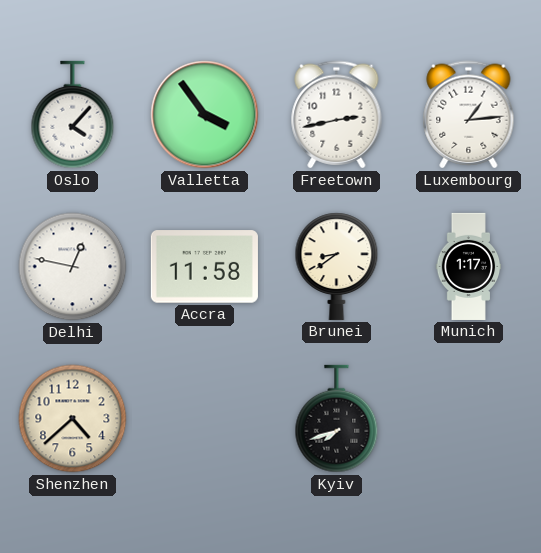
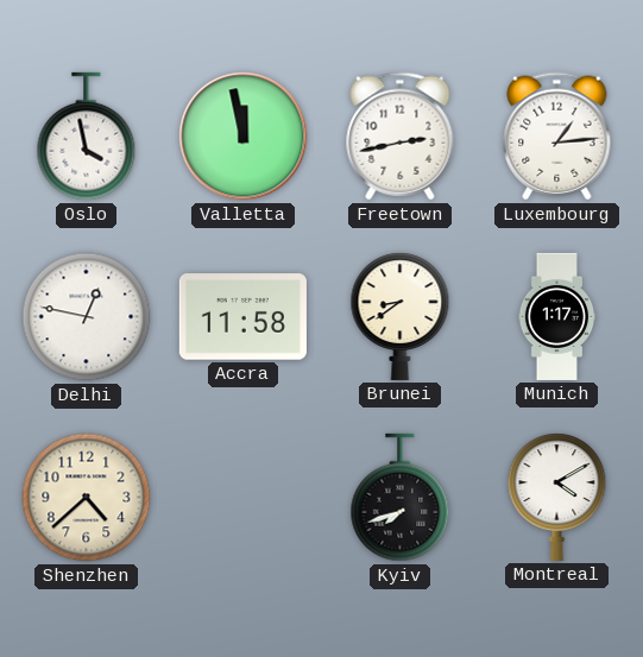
Oslo: 4:07 -> 3:58 (87, 137)
Valletta: 3:54 -> 11:58 (244, 137)
Montreal: none -> 4:10 (557, 497)
